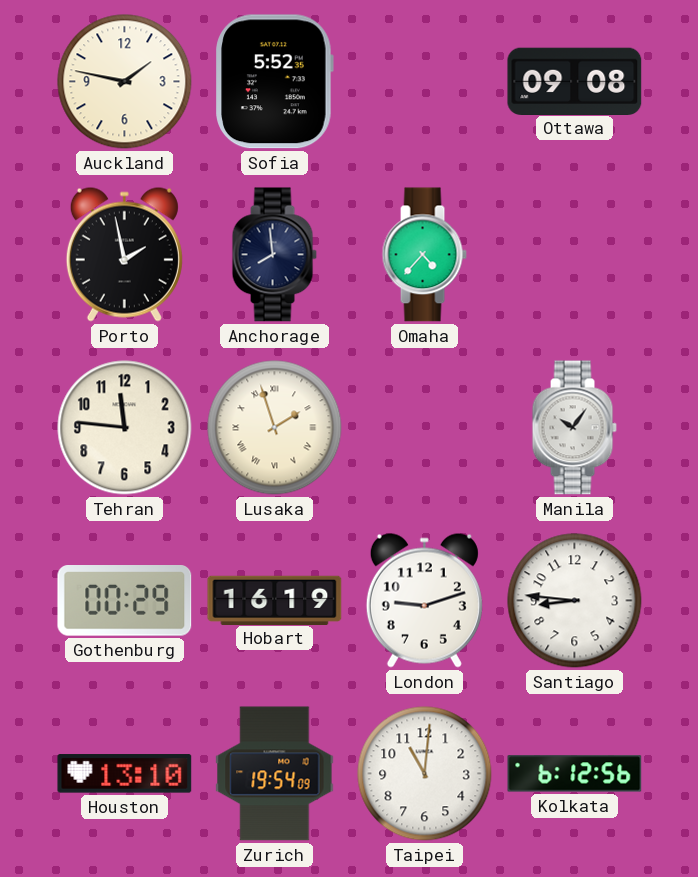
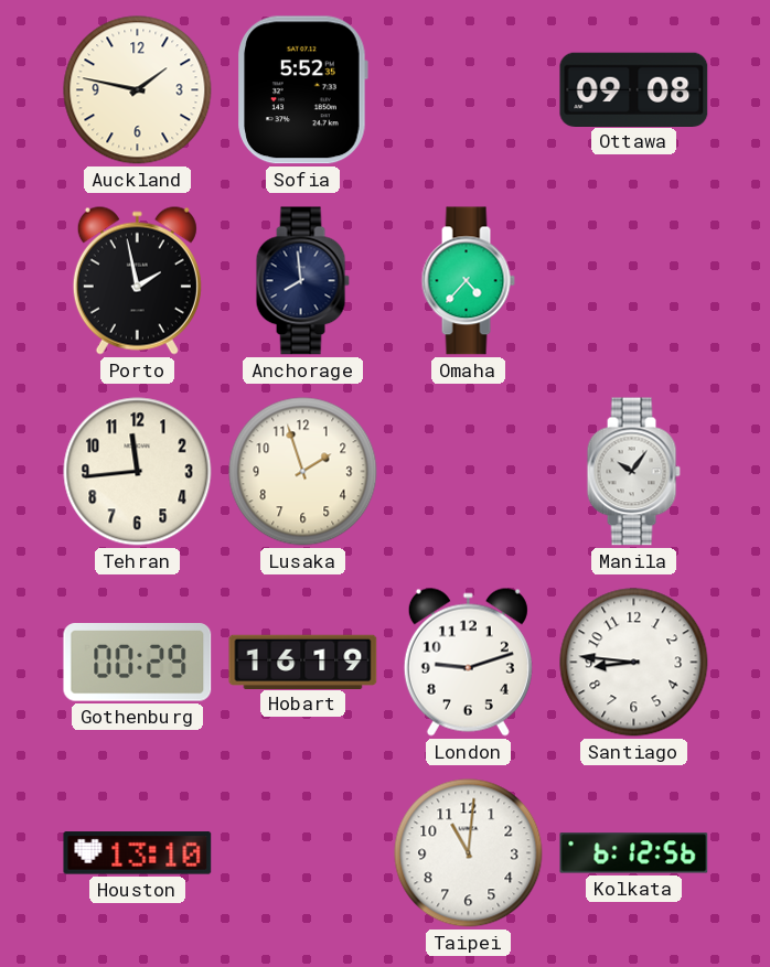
Tehran: 11:46 -> 11:44 (138, 472)
Lusaka numerals: Roman -> Arabic (303, 472)
Zurich: 19:54 -> none (275, 774)
